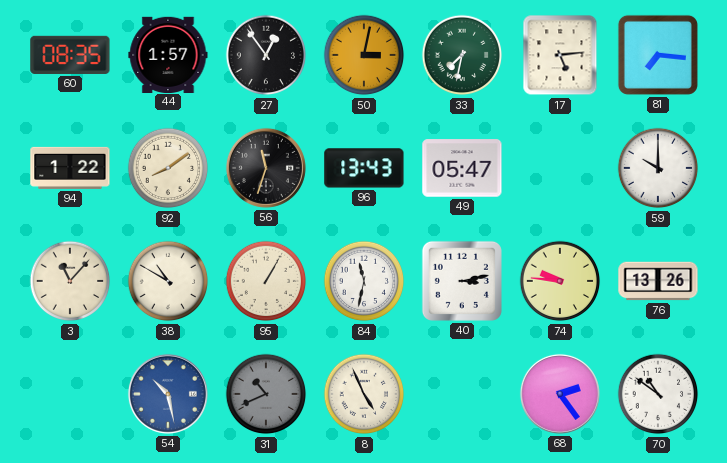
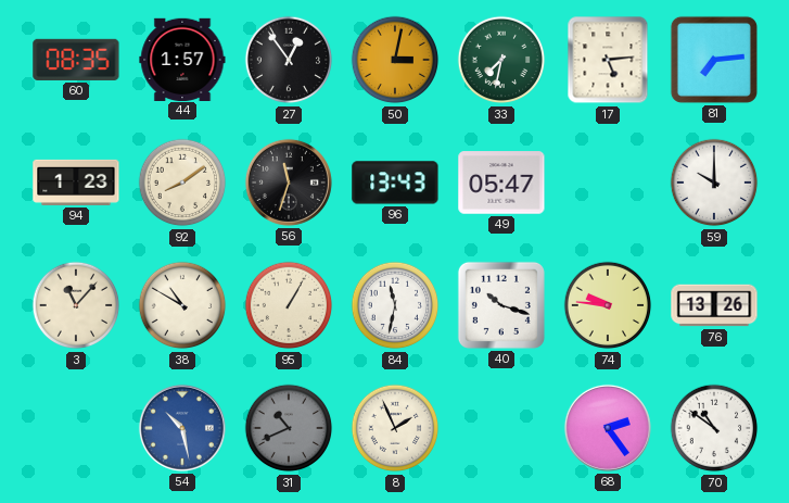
81: 7:16 -> 7:14 (714, 60)
94: 1:22 -> 1:23 (76, 183)
40: 3:13 -> 10:18 (501, 305)
8: 4:56 -> 1:56 (395, 428)
